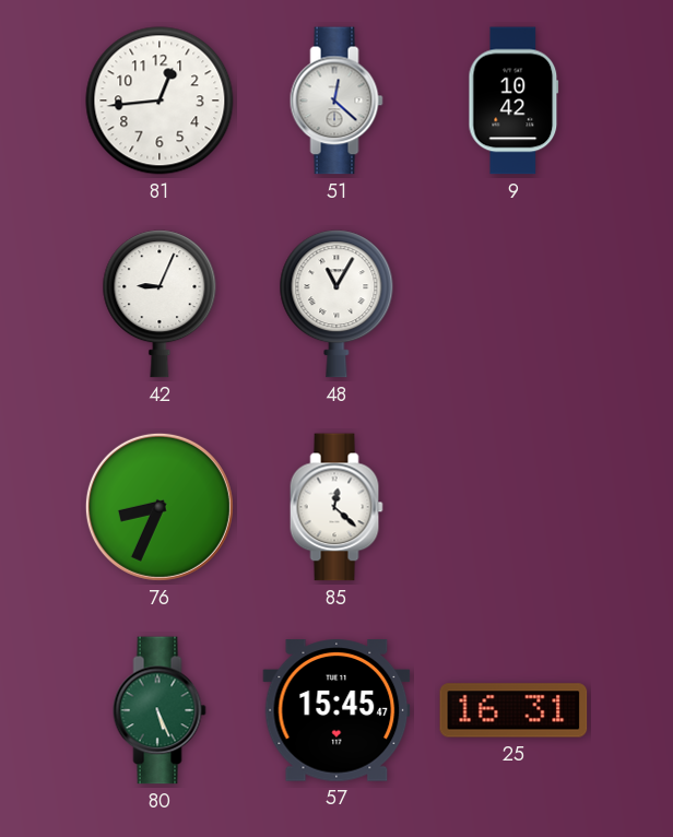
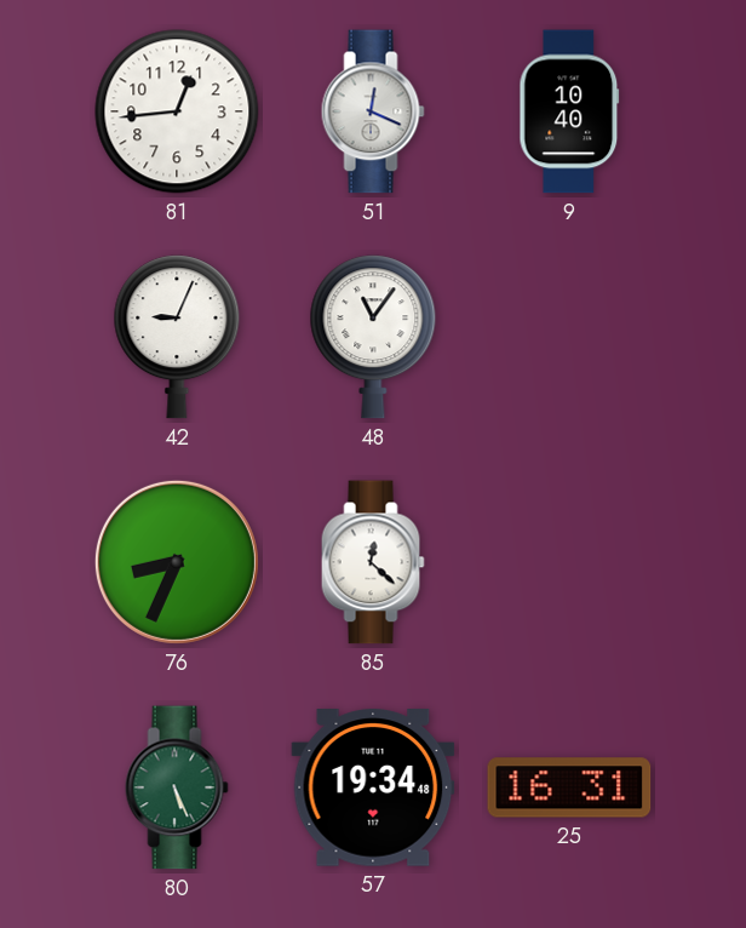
51: 12:22 -> 12:19 (373, 111)
9: 10:42 -> 10:40 (569, 111)
48: 11:05 -> 11:06 (373, 337)
57: 15:45 -> 19:34 (373, 787)
